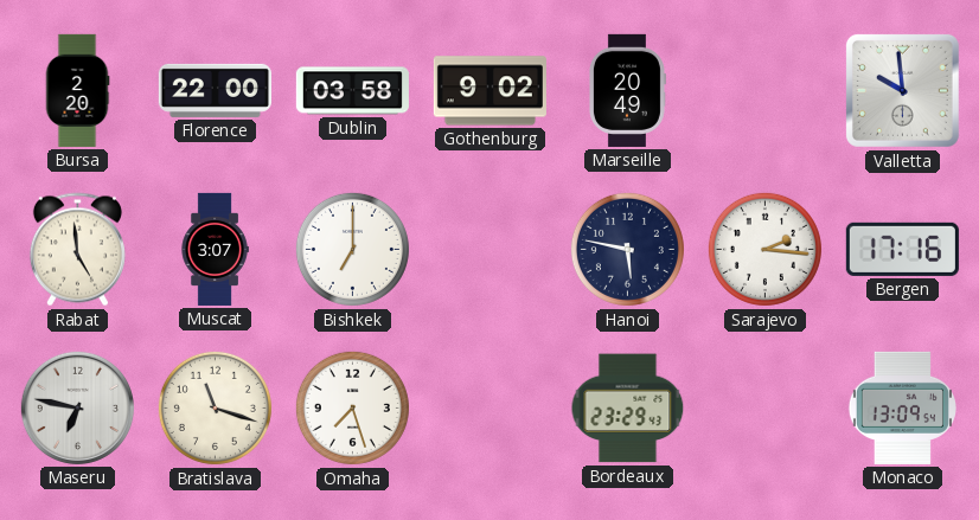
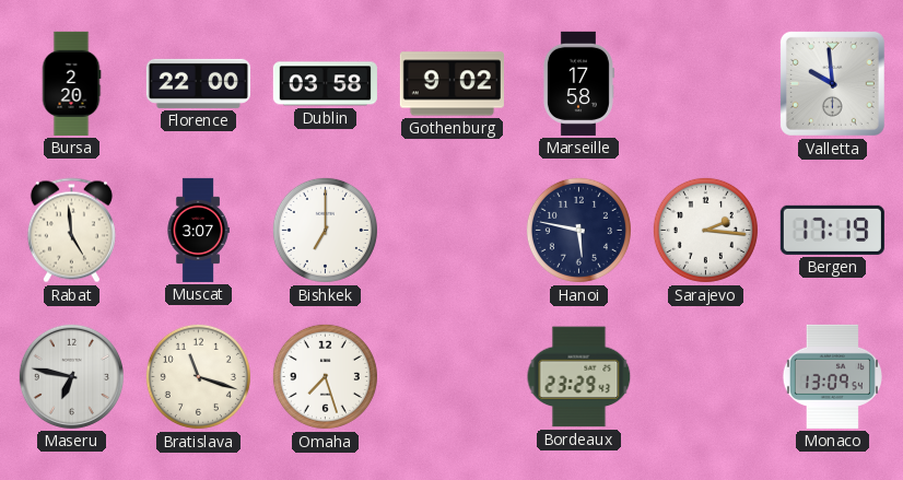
Marseille: 20:49 -> 17:58 (578, 83)
Bergen: 17:16 -> 17:19 (832, 230)
